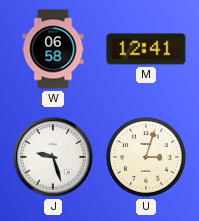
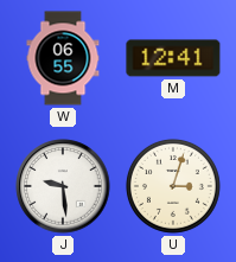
W: 06:58 -> 06:55 (63, 58)
J: 9:27 -> 9:29 (63, 186)
